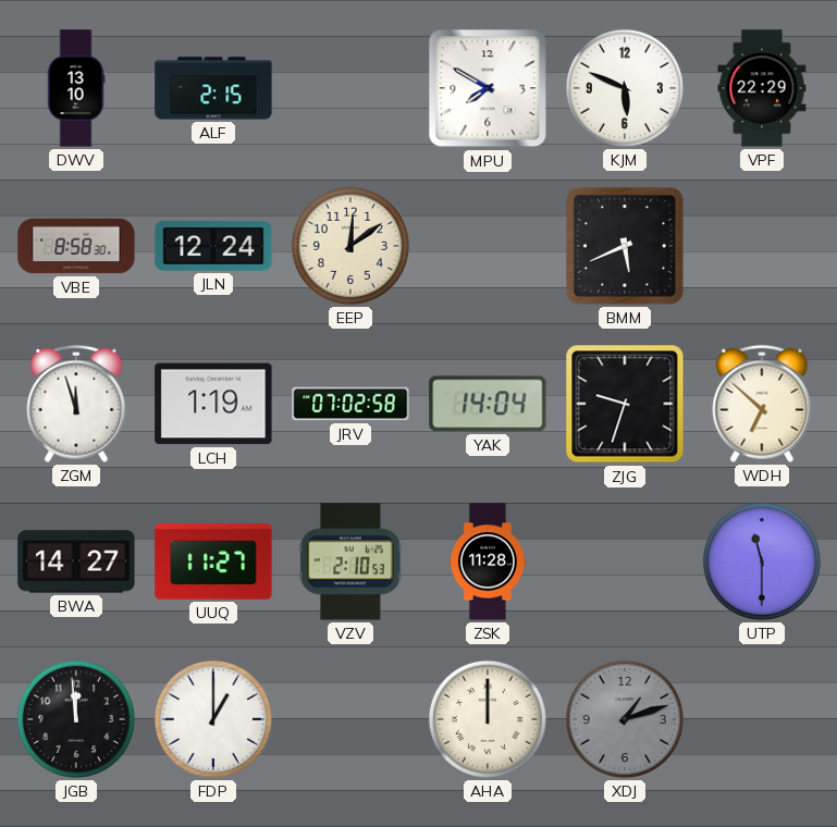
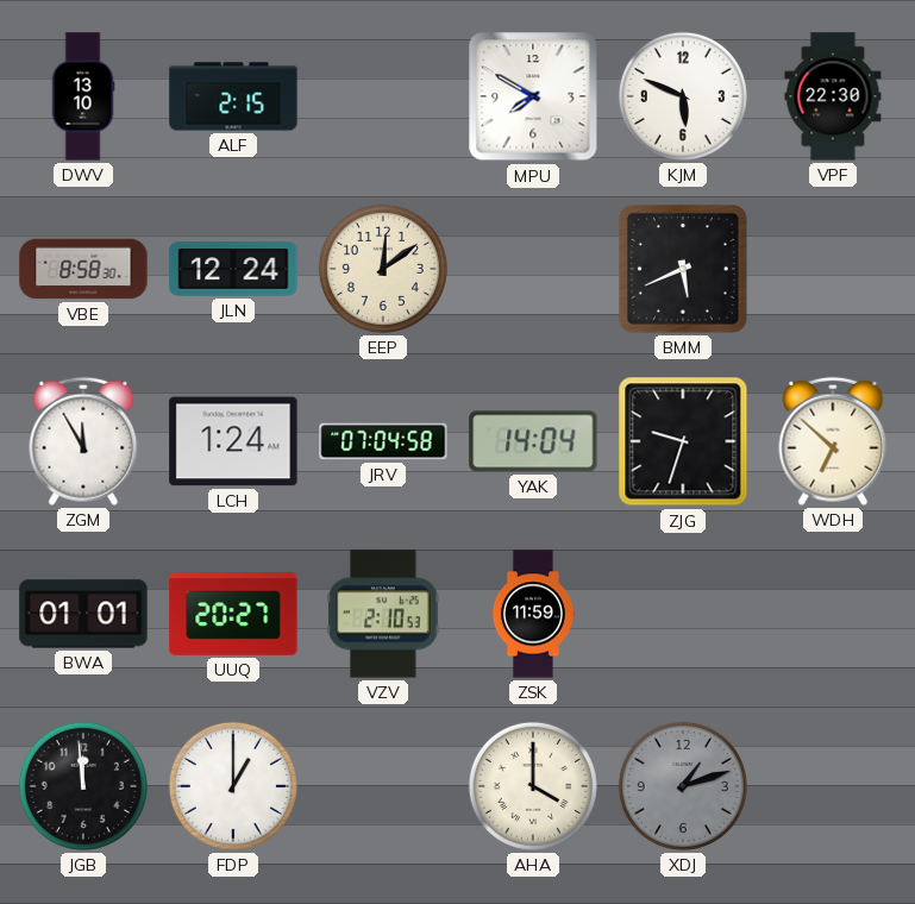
VPF: 22:29 -> 22:30 (833, 96)
ZGM: 11:57 -> 11:55 (83, 441)
LCH: 1:19 -> 1:24 (233, 441)
JRV: 07:02 -> 07:04 (383, 441)
BWA: 14:27 -> 01:01 (83, 614)
UUQ: 11:27 -> 20:27 (233, 615)
ZSK: 11:28 -> 11:59 (533, 614)
UTP: 11:30 -> none (762, 561)
AHA: 12:00 -> 4:00 (533, 786)
